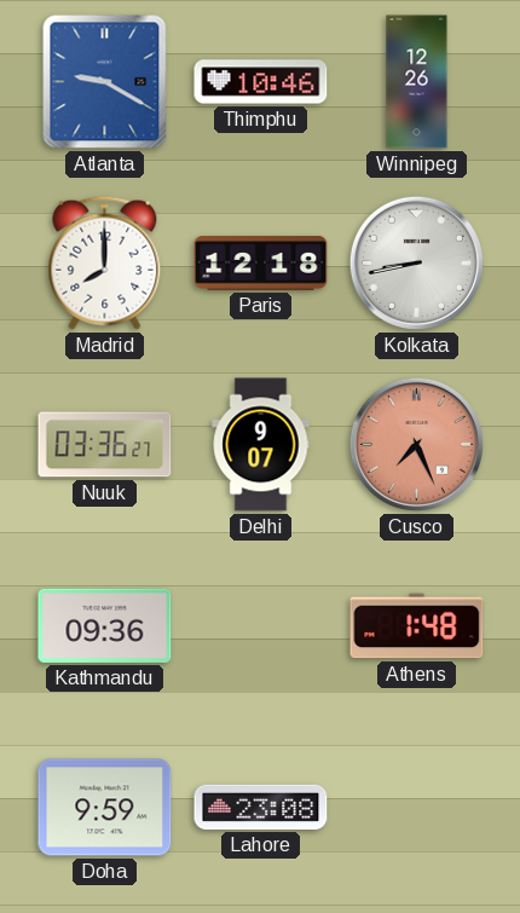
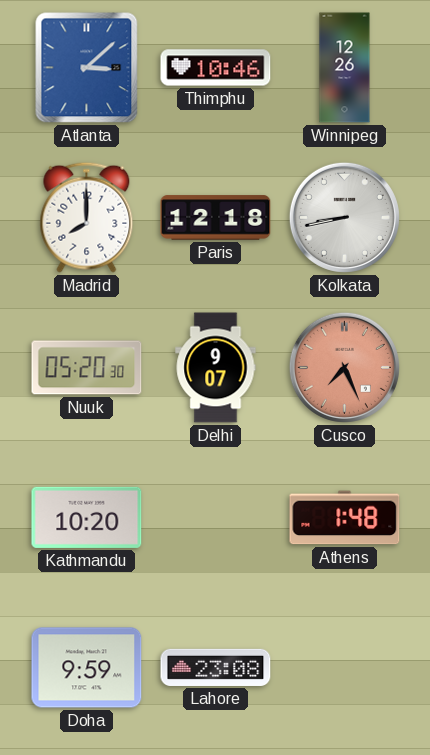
Atlanta: 9:20 -> 3:08 (87, 68)
Nuuk: 03:36 -> 05:20 (87, 368)
Kathmandu: 09:36 -> 10:20 (87, 517)
